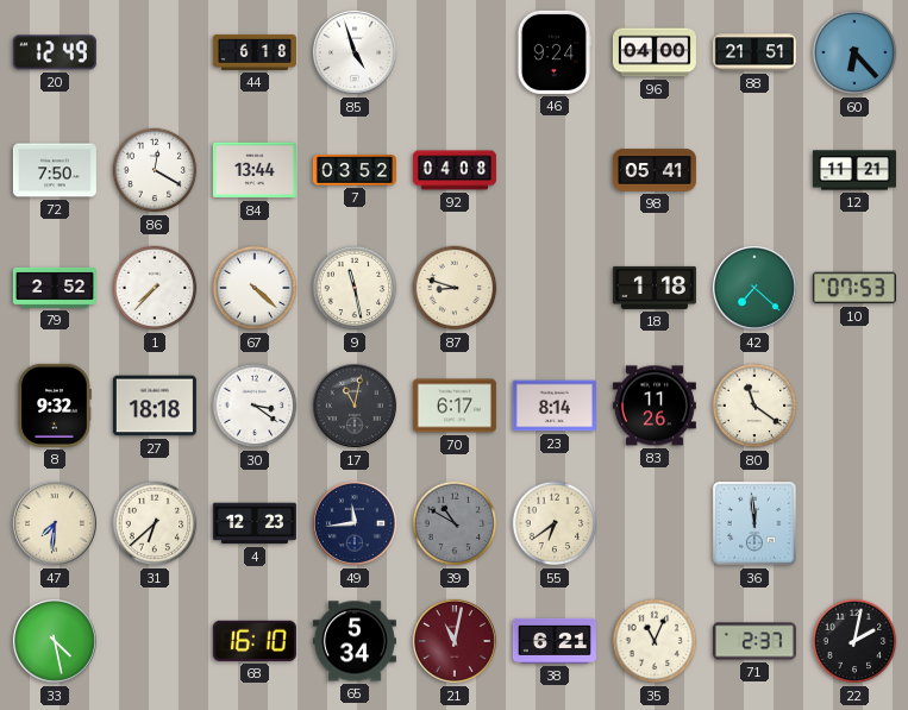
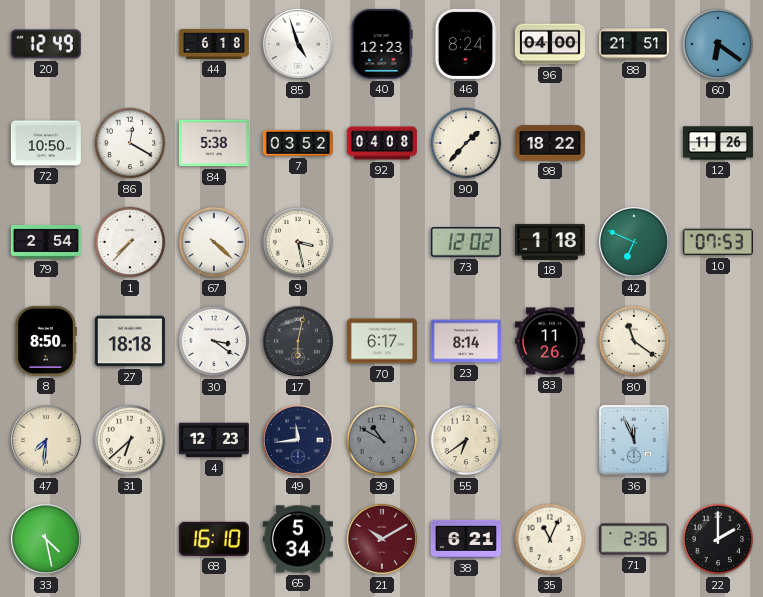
40: none -> 12:23 (382, 44)
46: 9:24 -> 8:24 (465, 44)
60: 6:23 -> 6:21 (718, 44)
72: 7:50 -> 10:50 (46, 143)
84: 13:44 -> 5:38 (214, 143)
90: none -> 1:37 (466, 143)
98: 05:41 -> 18:22 (550, 143)
12: 11:21 -> 11:26 (718, 143)
79: 2:52 -> 2:54 (46, 242)
9: 11:28 -> 3:28 (298, 242)
87: 8:48 -> none (455, 288)
73: none -> 12:02 (466, 243)
42: 7:22 -> 6:49 (634, 242)
8: 9:32 -> 8:50 (46, 341)
17: 11:02 -> 6:02 (298, 341)
36: 11:59 -> 11:56 (634, 440)
21: 11:02 -> 10:10 (382, 539)
71: 2:37 -> 2:36 (634, 539)
22: 2:02 -> 2:00 (718, 539)
